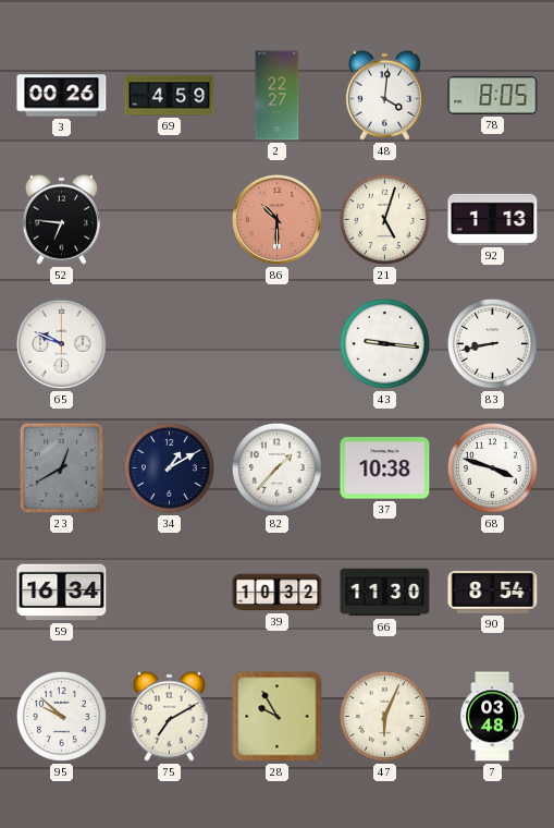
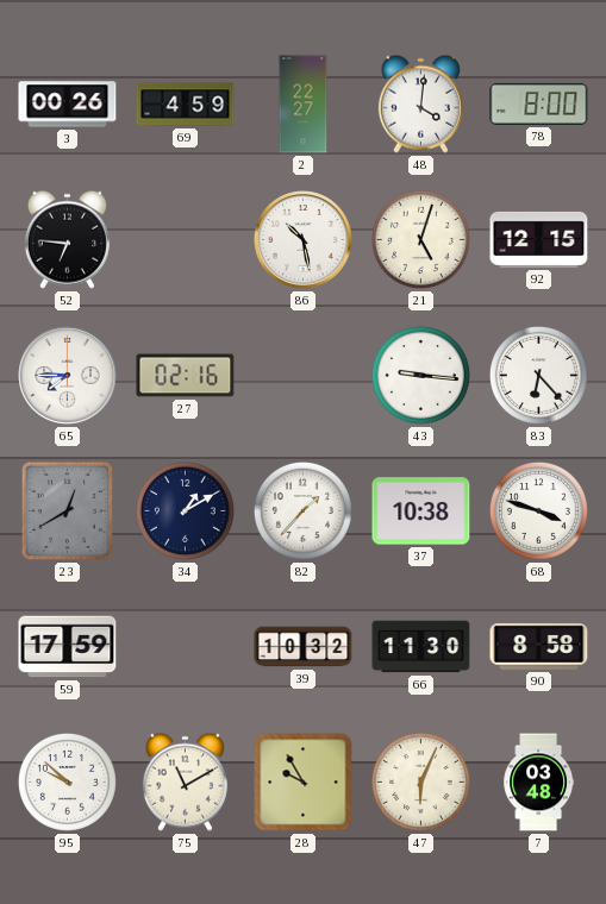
78: 8:05 -> 8:00 (539, 103)
86: 10:30 -> 10:28 (304, 240)
86 dial: salmon -> white (304, 240)
92: 1:13 -> 12:15 (539, 239)
65: 9:49 -> 7:45 (68, 376)
27: none -> 02:16 (186, 376)
83: 8:43 -> 6:23 (538, 375)
59: 16:34 -> 17:59 (68, 647)
90: 8:54 -> 8:58 (539, 646)
75: 7:10 -> 11:10 (185, 781)
